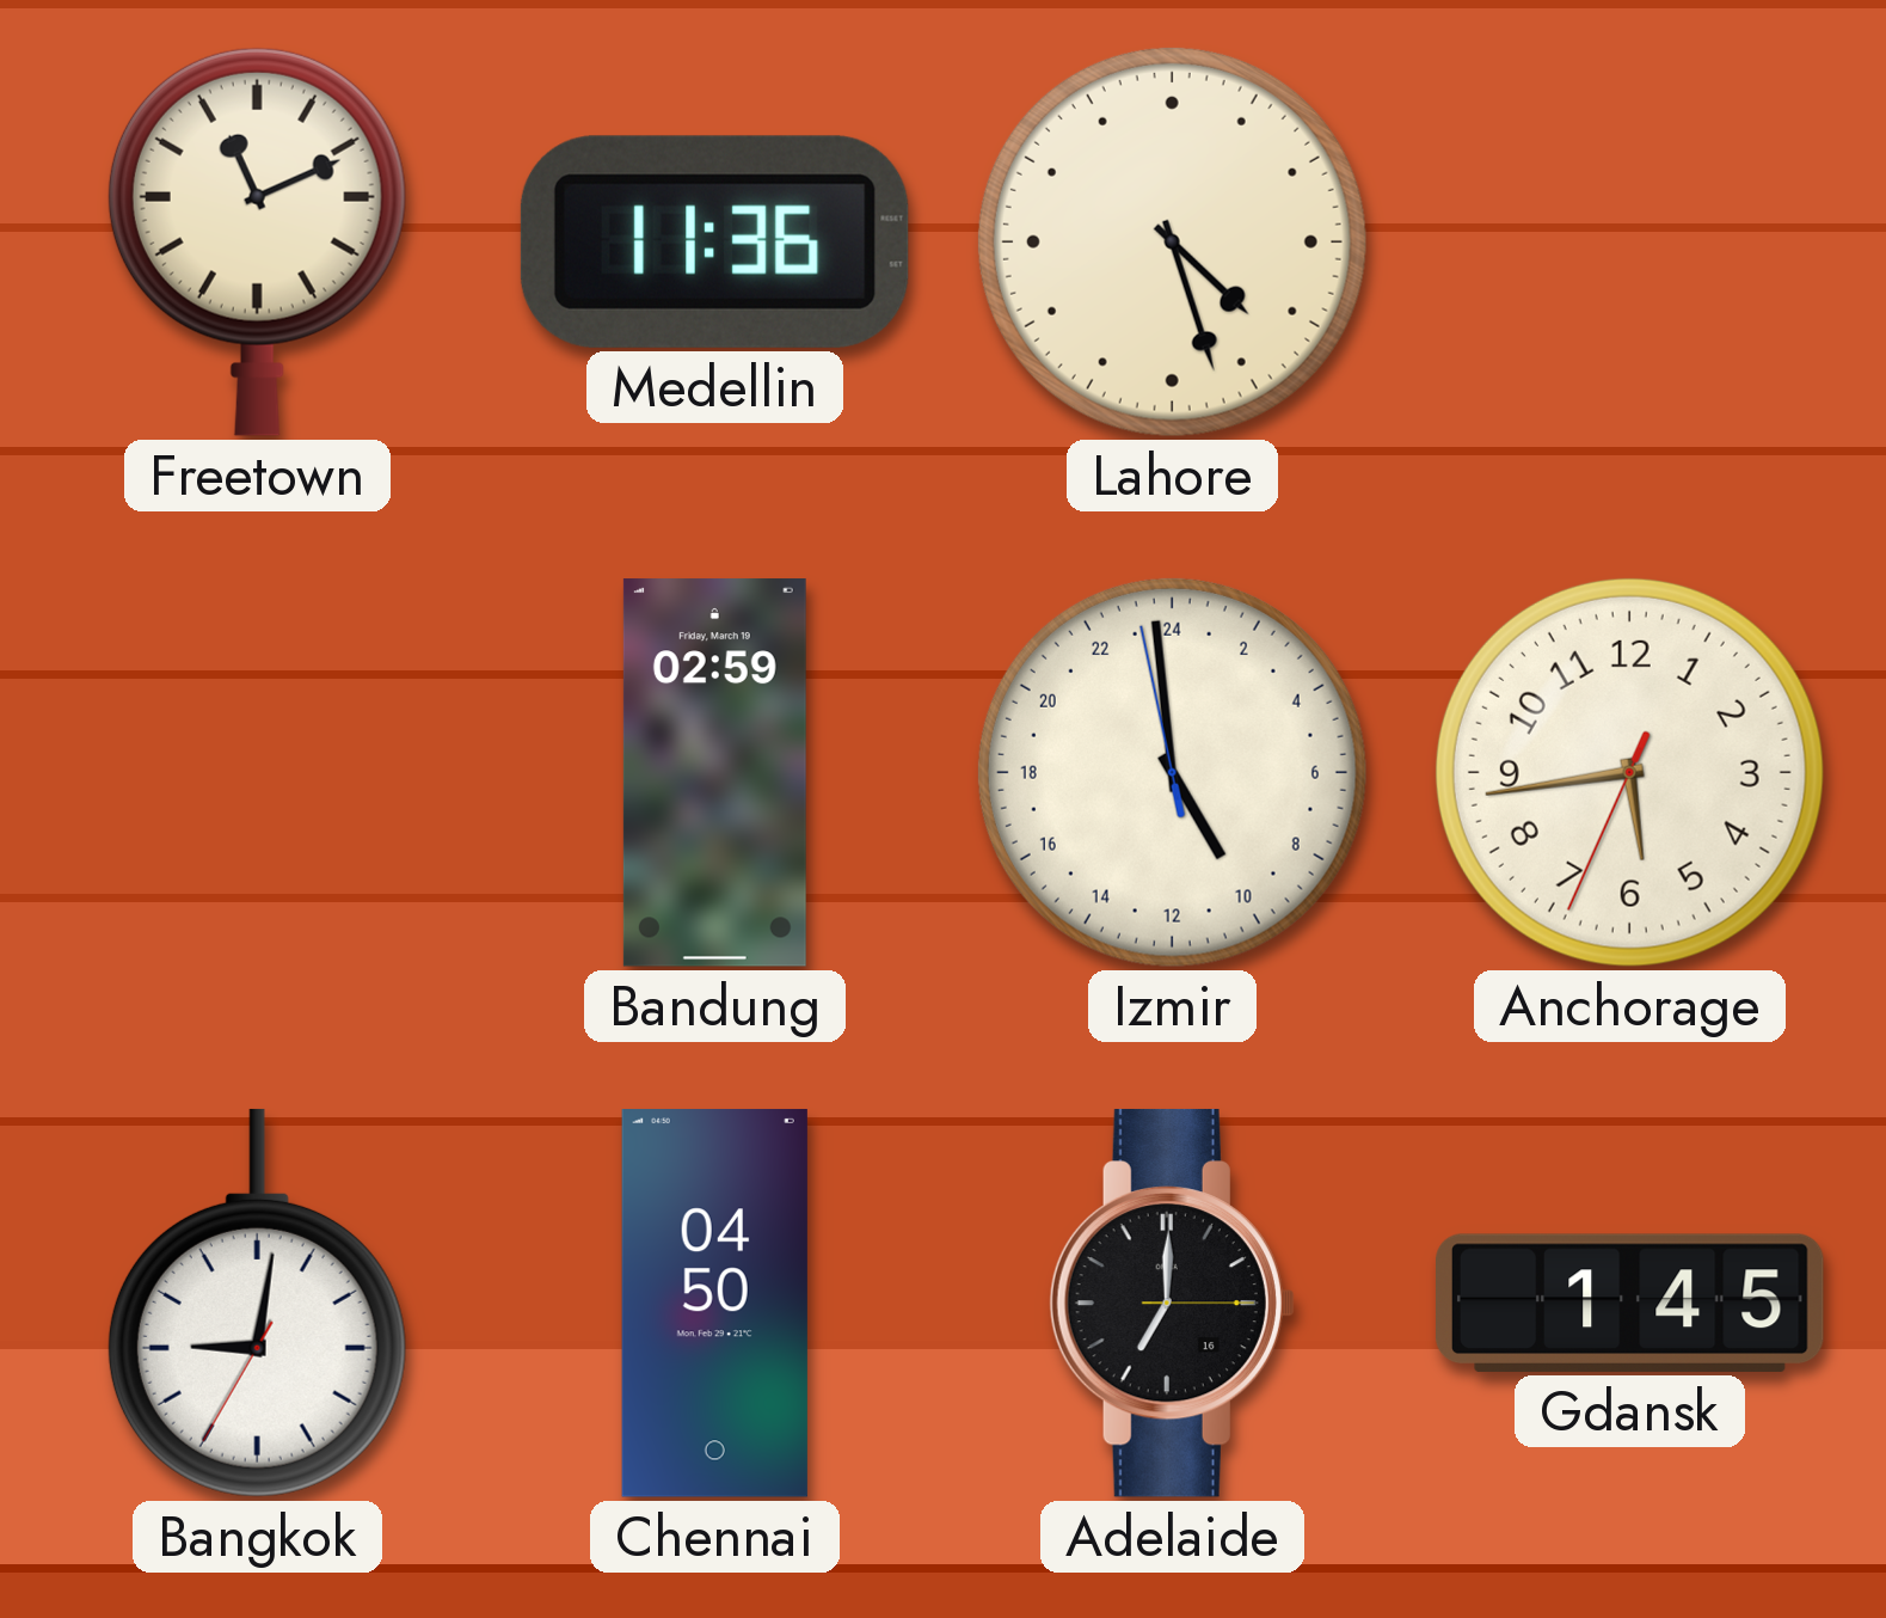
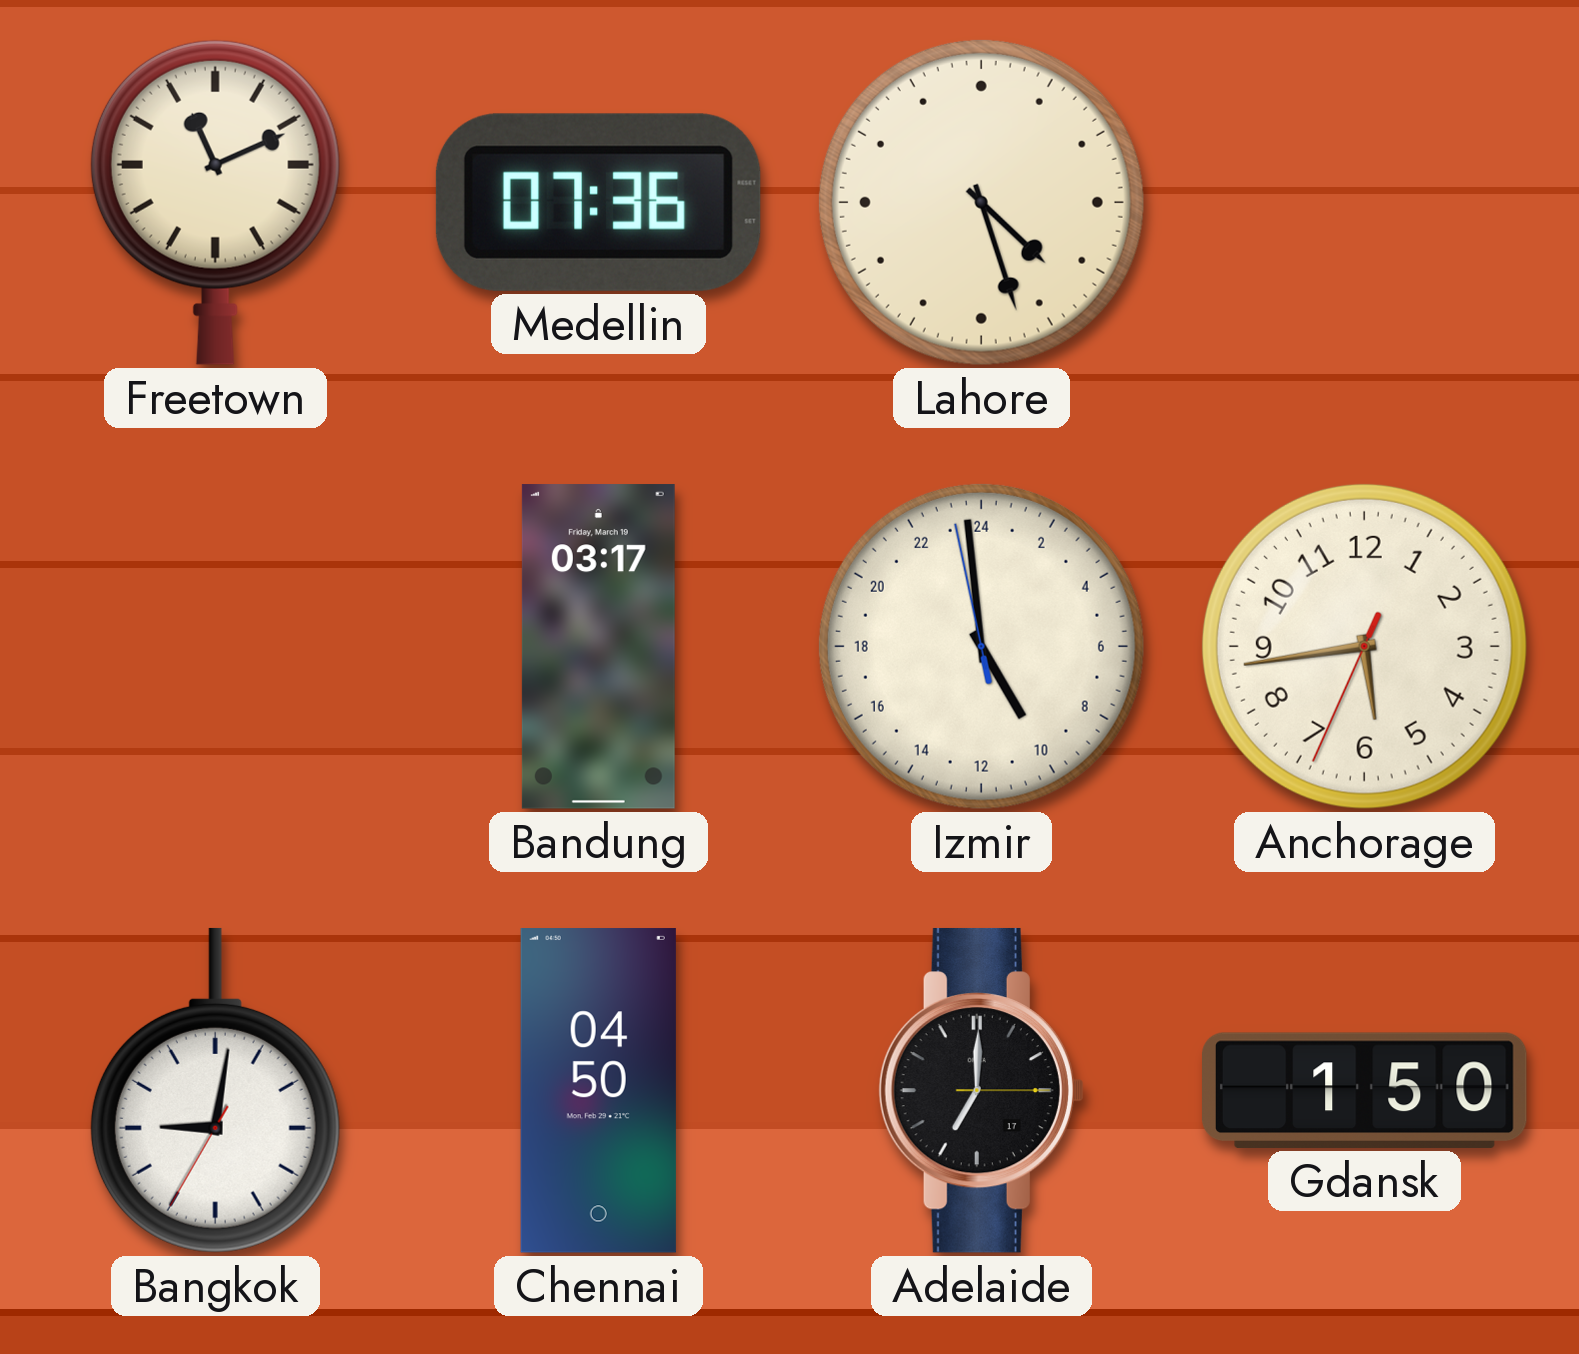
Medellin: 11:36 -> 07:36 (598, 202)
Bandung: 02:59 -> 03:17 (598, 647)
Adelaide date: 16 -> 17 (981, 1090)
Gdansk: 1:45 -> 1:50 (1364, 1090)
